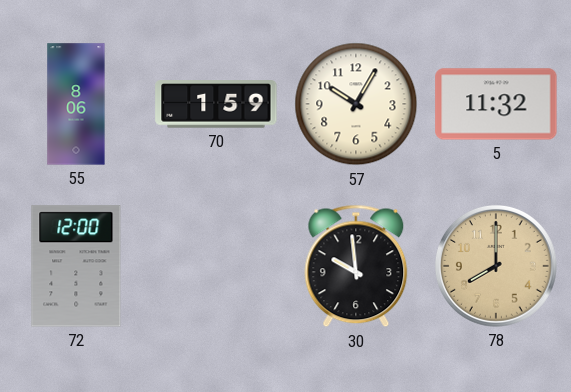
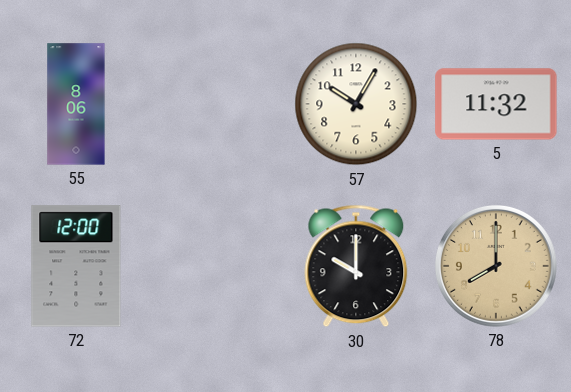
70: 1:59 -> none (216, 104)
30: 9:59 -> 10:00 (356, 266)
